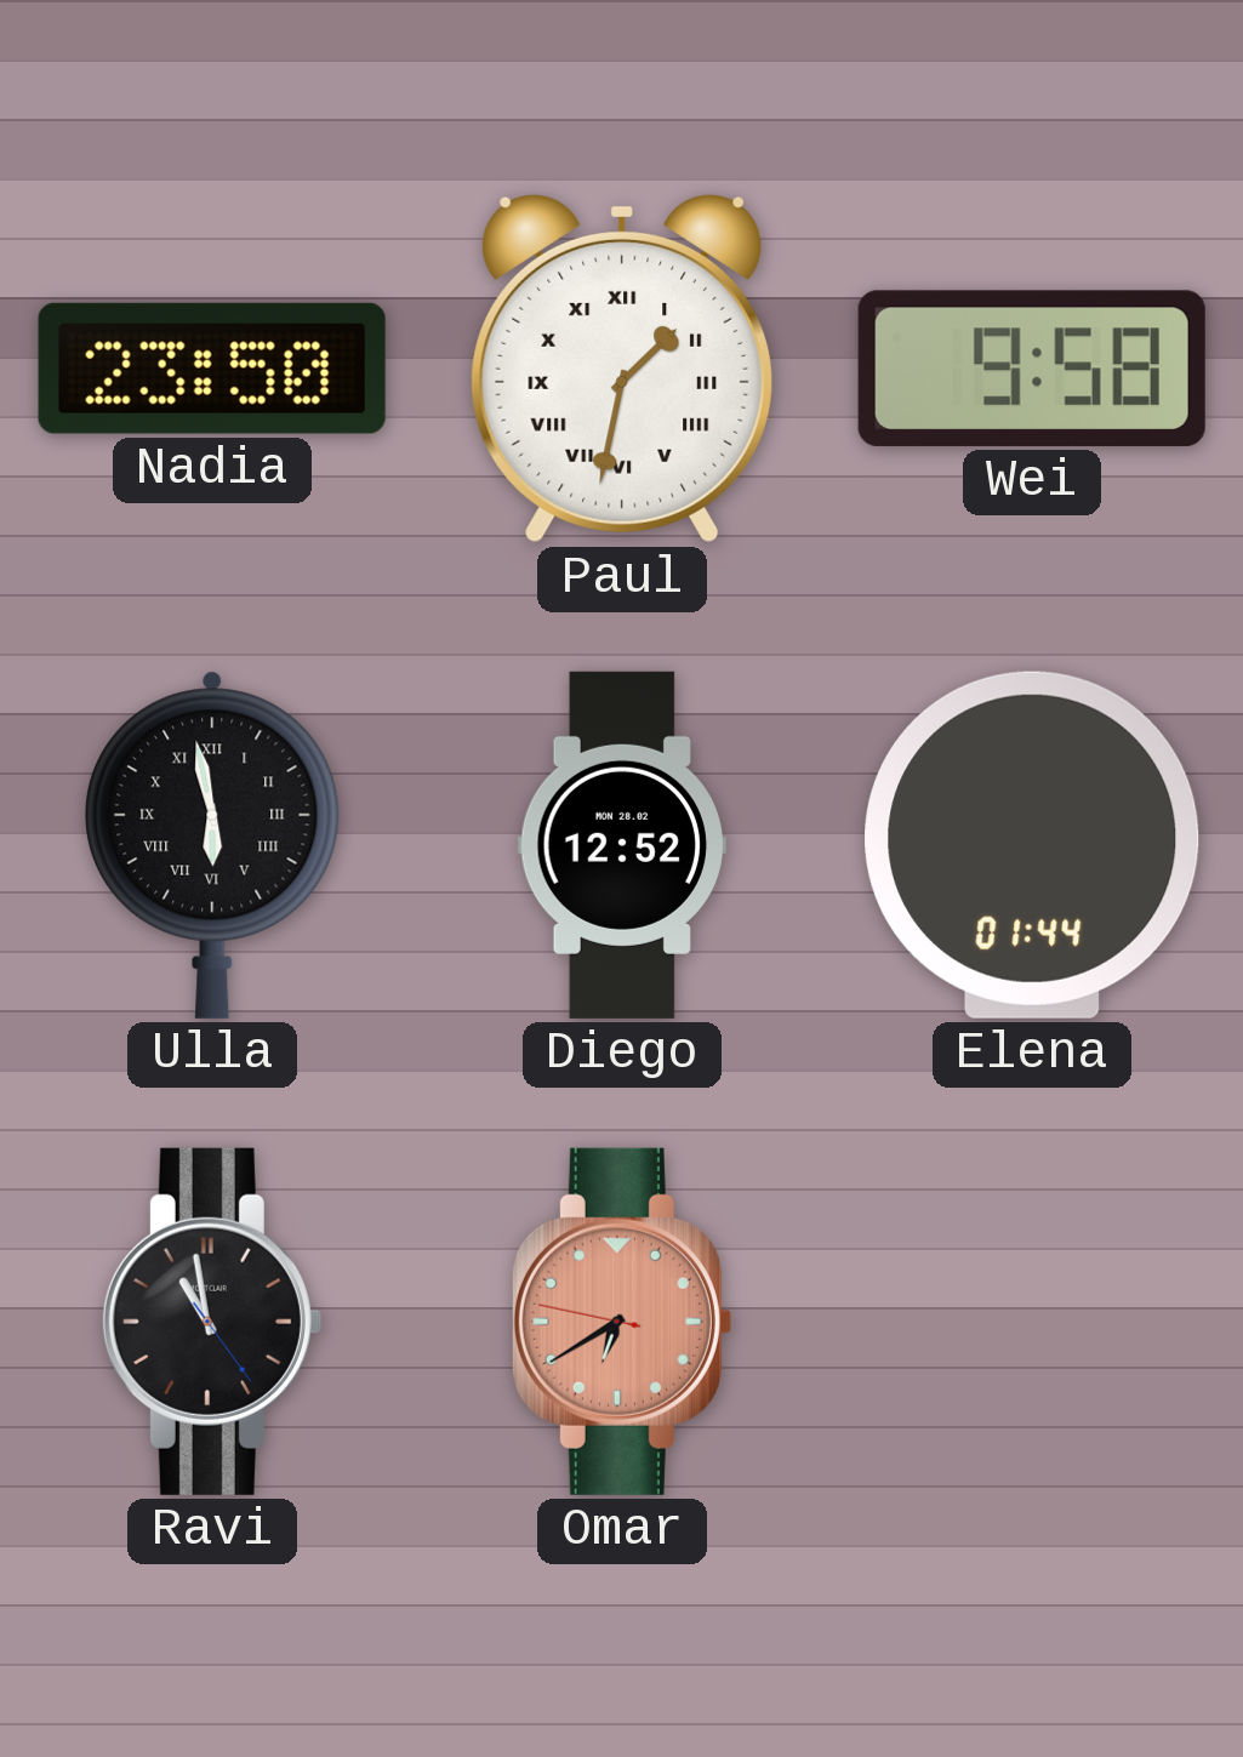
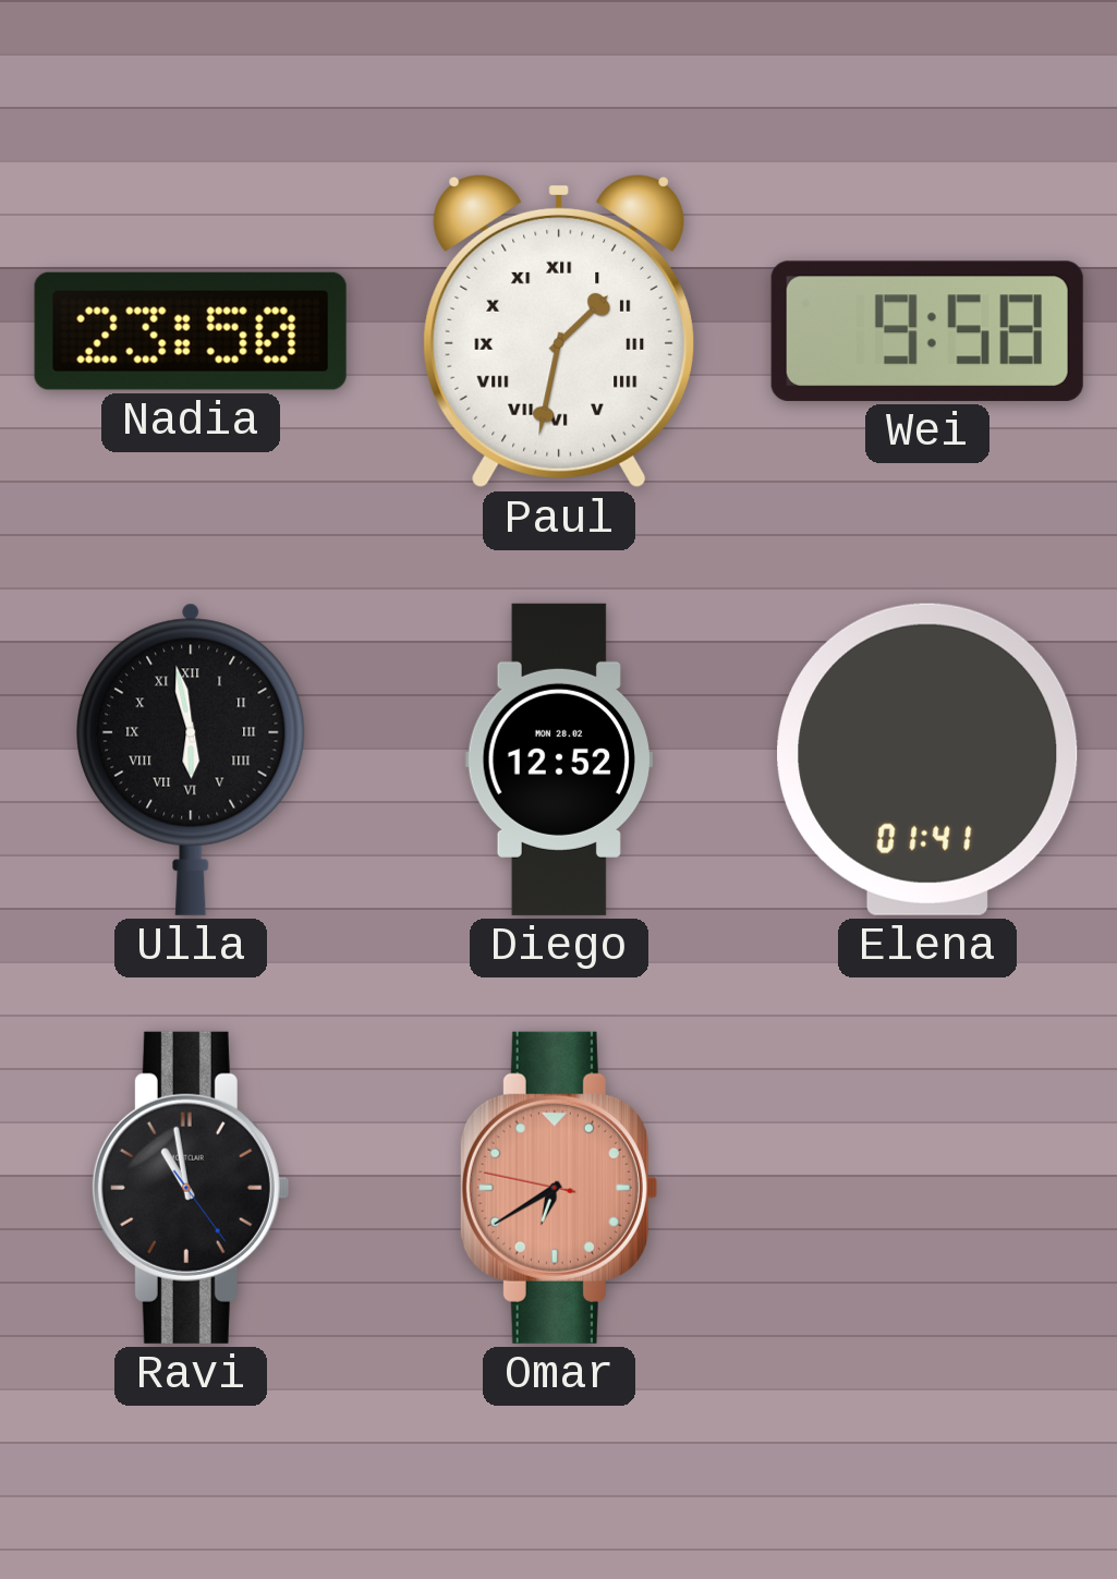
Elena: 01:44 -> 01:41 (927, 760)
